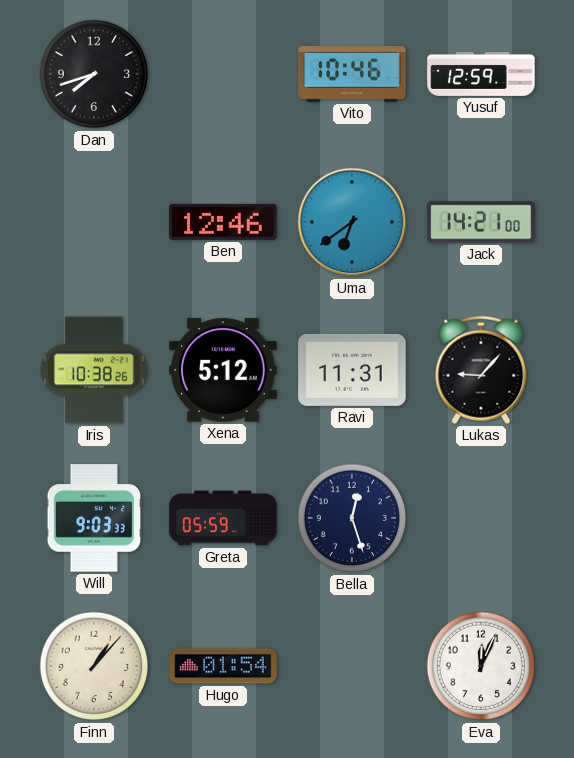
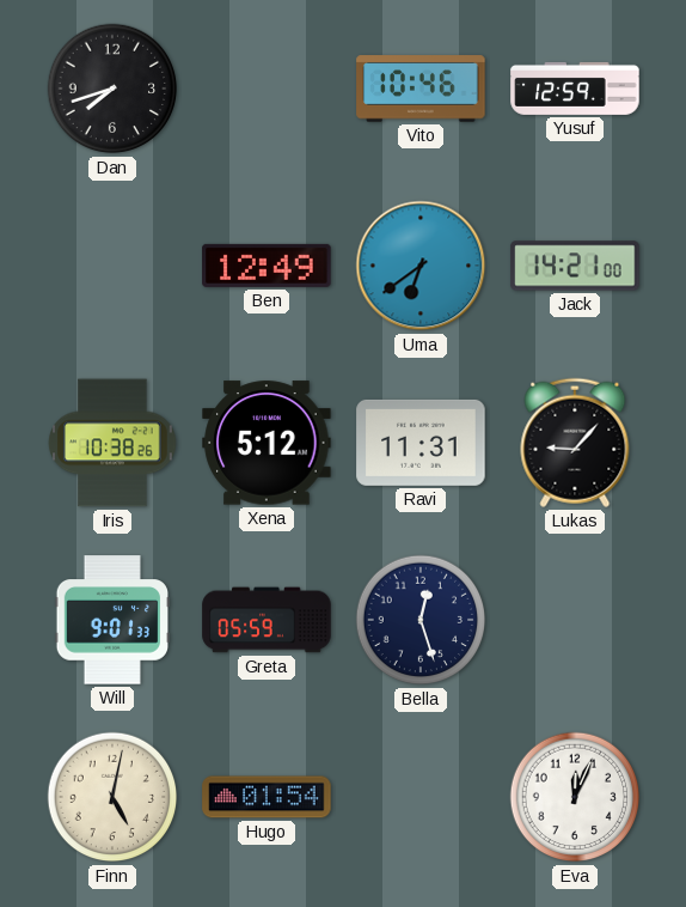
Ben: 12:46 -> 12:49 (267, 266)
Will: 9:03 -> 9:01 (111, 620)
Finn: 1:07 -> 5:02 (112, 797)
